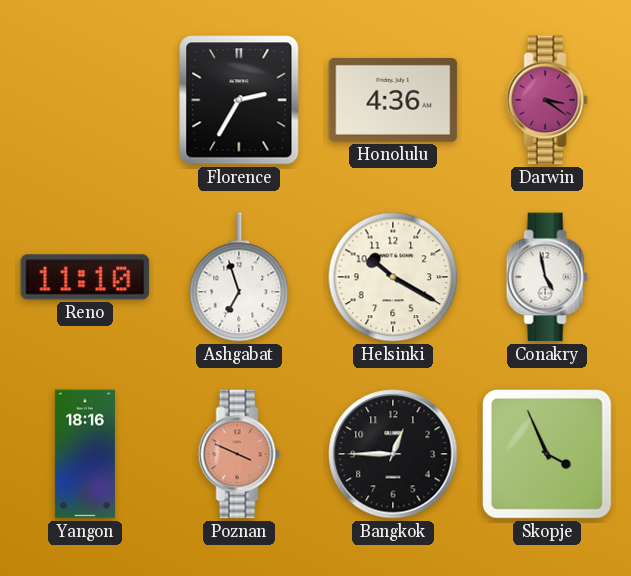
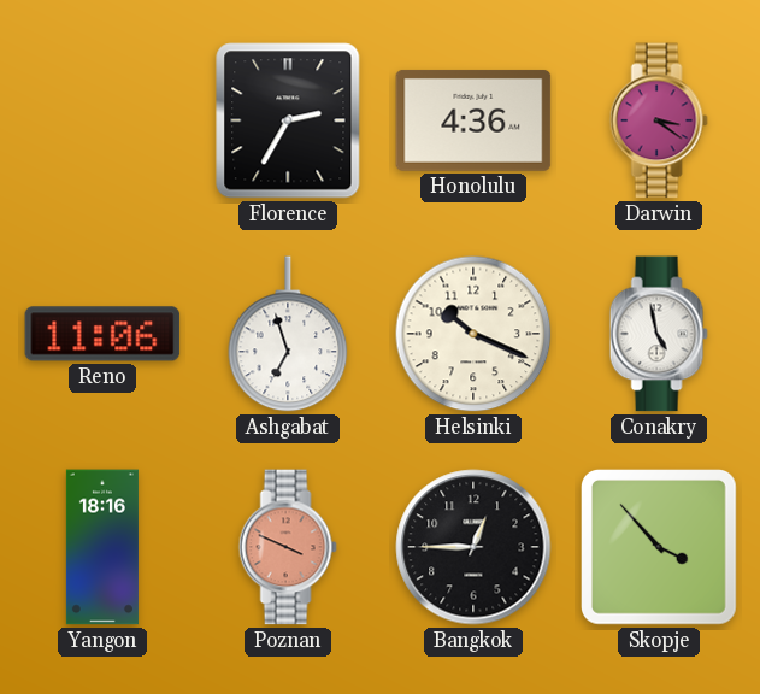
Reno: 11:10 -> 11:06 (102, 334)
Helsinki: 10:20 -> 10:19 (473, 334)
Skopje: 3:56 -> 3:53 (660, 548)
